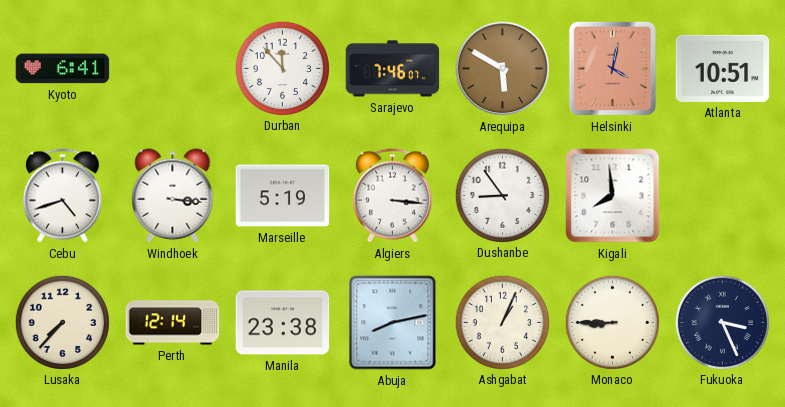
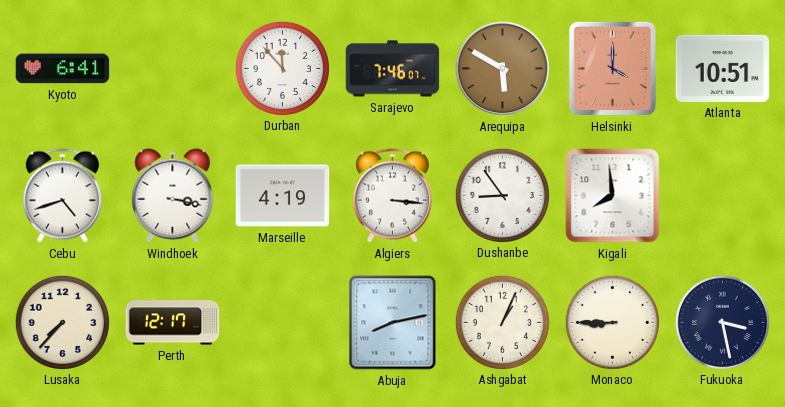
Helsinki: 4:02 -> 4:00 (612, 68)
Windhoek: 3:16 -> 3:17 (173, 196)
Marseille: 5:19 -> 4:19 (283, 196)
Perth: 12:14 -> 12:17 (173, 323)
Manila: 23:38 -> none (283, 323)
Fukuoka: 3:26 -> 3:28 (722, 322)
